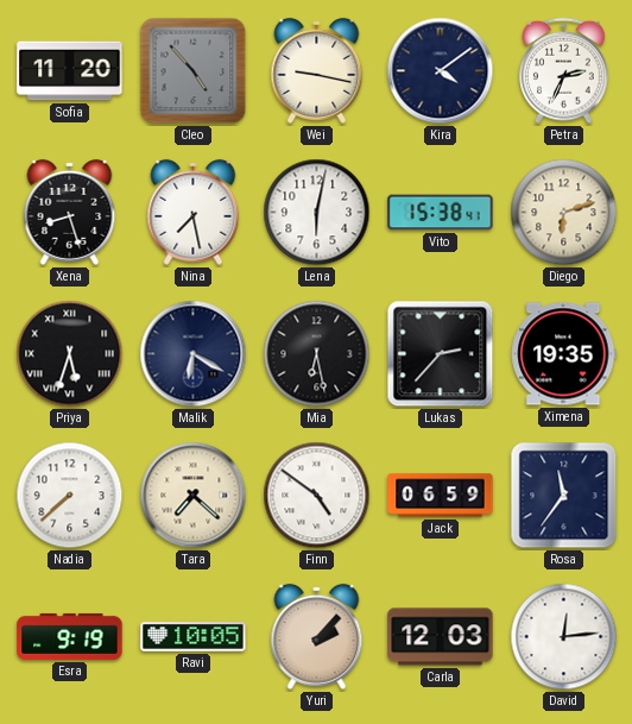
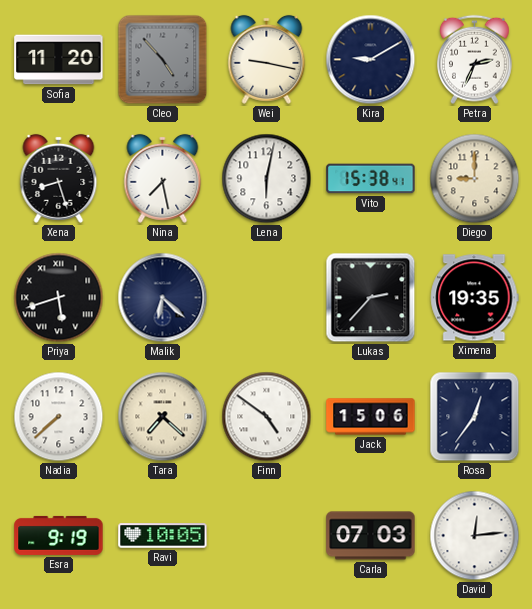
Kira: 4:09 -> 9:10 (371, 60)
Diego: 6:12 -> 9:00 (475, 179)
Priya: 5:33 -> 5:42 (59, 298)
Malik: 6:20 -> 6:22 (163, 298)
Mia: 6:28 -> none (317, 354)
Jack: 06:59 -> 15:06 (371, 417)
Rosa: 11:36 -> 12:36 (475, 417)
Yuri: 2:07 -> none (317, 636)
Carla: 12:03 -> 07:03 (371, 536)
